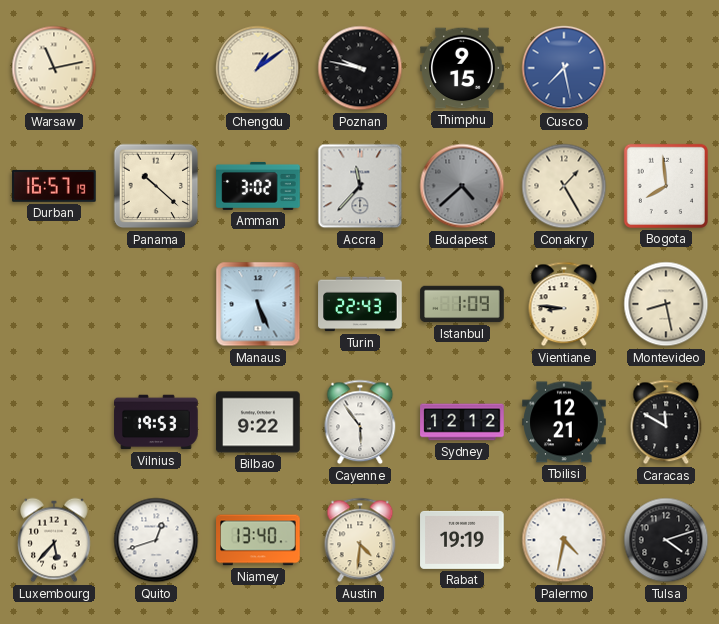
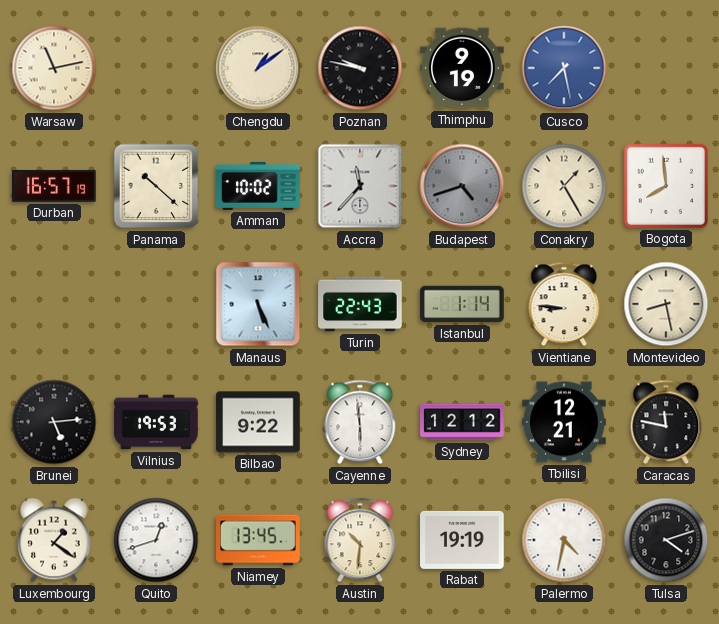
Thimphu: 9:15 -> 9:19 (462, 68)
Amman: 3:02 -> 10:02 (258, 186)
Budapest: 4:38 -> 4:42 (462, 186)
Istanbul: 1:09 -> 1:14 (462, 304)
Brunei: none -> 5:14 (54, 422)
Cayenne: 5:54 -> 5:59 (360, 422)
Caracas: 11:50 -> 11:47 (666, 422)
Luxembourg: 5:37 -> 1:21 (54, 540)
Niamey: 13:40 -> 13:45 (258, 540)
Austin: 4:31 -> 10:31 (360, 540)
